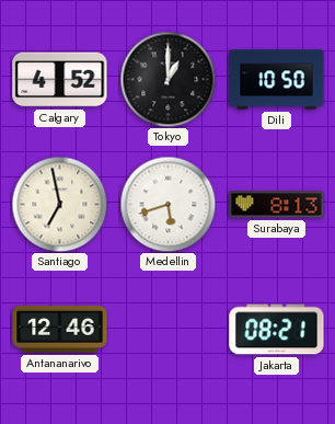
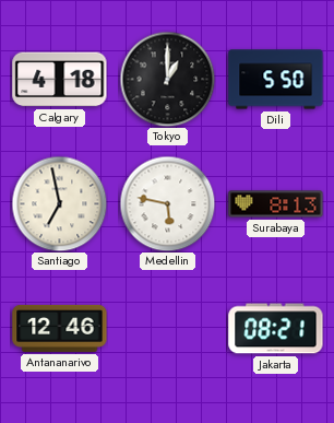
Calgary: 4:52 -> 4:18 (60, 80)
Dili: 10:50 -> 5:50 (276, 80)
Medellin: 5:42 -> 5:47 (167, 203)
